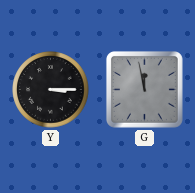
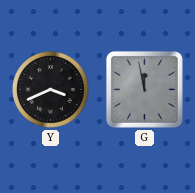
Y: 3:15 -> 3:41 (51, 90)
